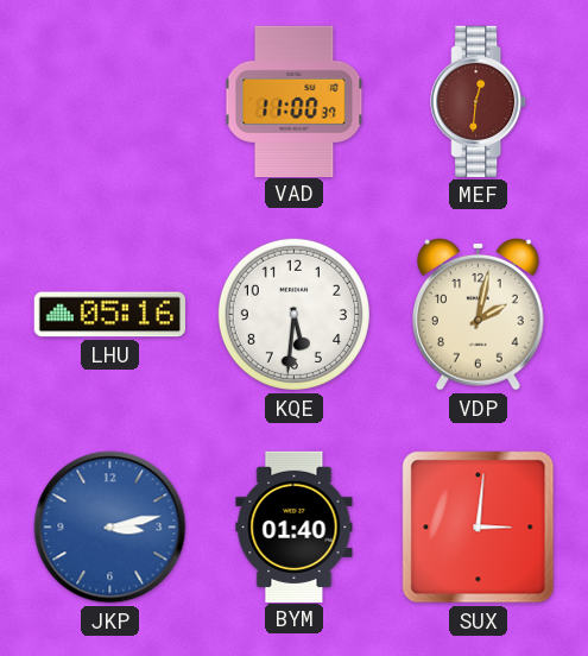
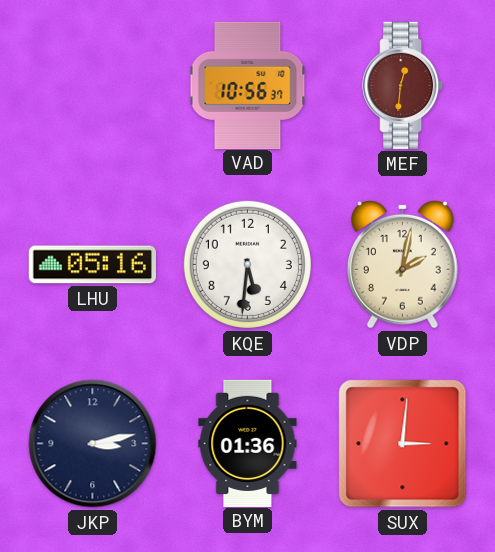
VAD: 11:00 -> 10:56 (248, 85)
JKP dial: blue -> navy (93, 444)
BYM: 01:40 -> 01:36 (248, 443)
